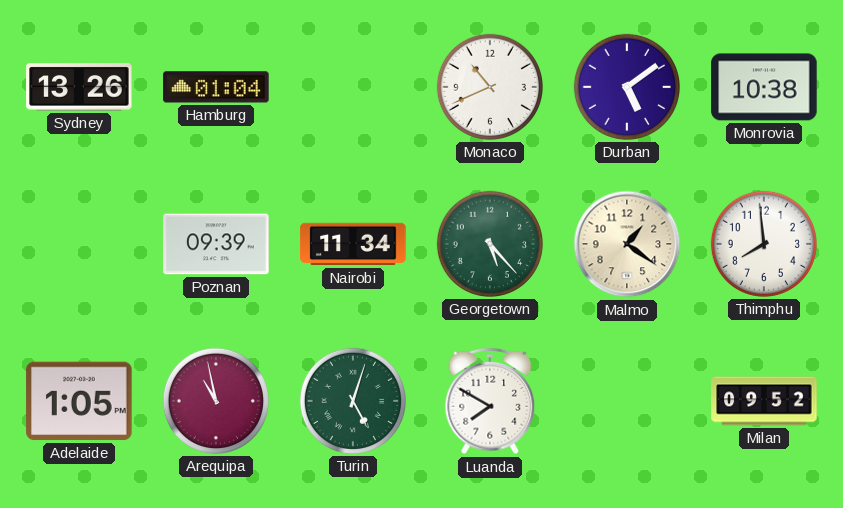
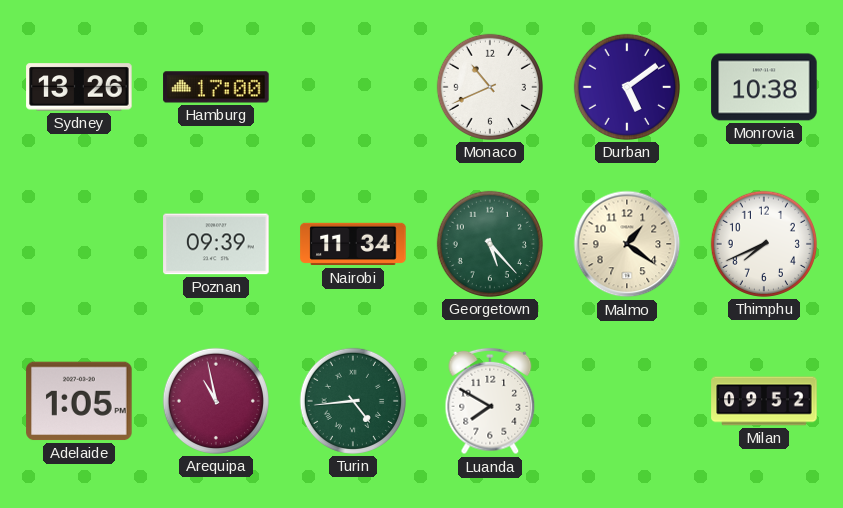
Hamburg: 01:04 -> 17:00 (216, 87)
Thimphu: 7:59 -> 7:41 (764, 244)
Turin: 5:03 -> 4:44 (353, 401)
